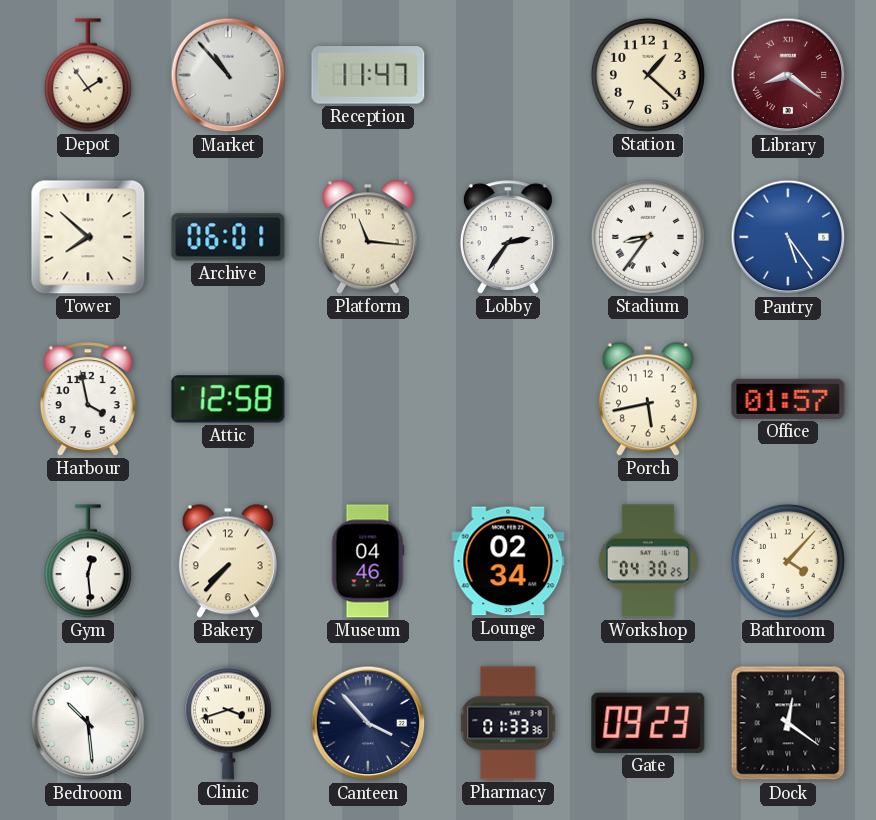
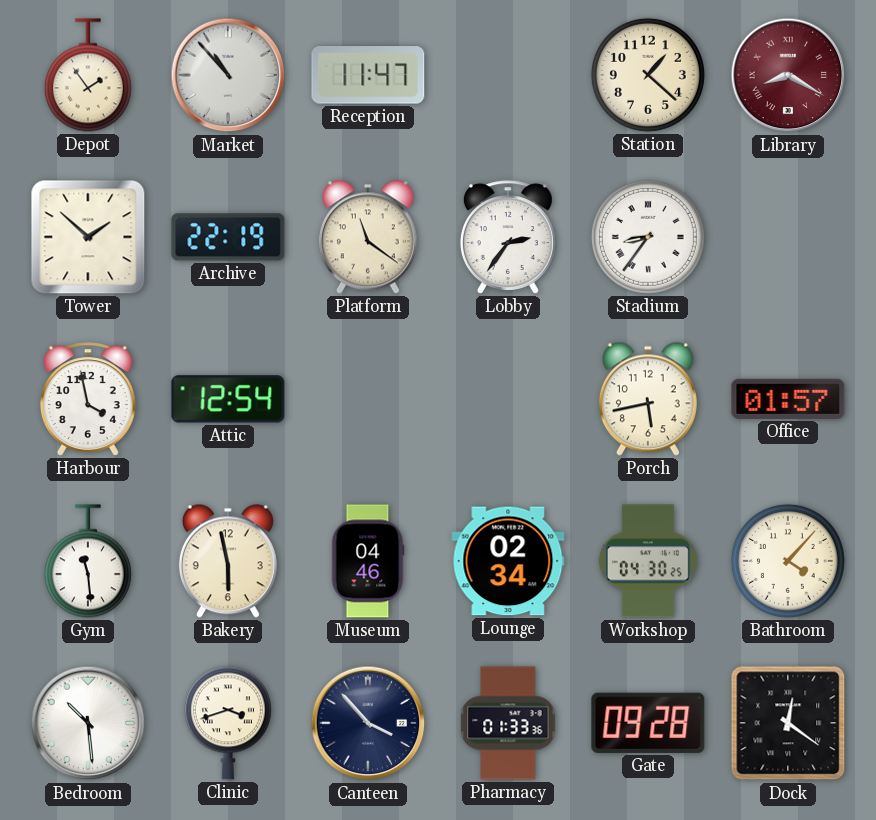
Library: 8:21 -> 8:20 (788, 75)
Tower: 7:52 -> 1:52 (88, 237)
Archive: 06:01 -> 22:19 (228, 237)
Platform: 11:16 -> 11:21 (368, 237)
Pantry: 5:24 -> none (788, 237)
Attic: 12:58 -> 12:54 (228, 399)
Gym: 12:29 -> 11:29 (88, 561)
Bakery: 7:37 -> 5:58 (228, 561)
Gate: 09:23 -> 09:28 (648, 723)
